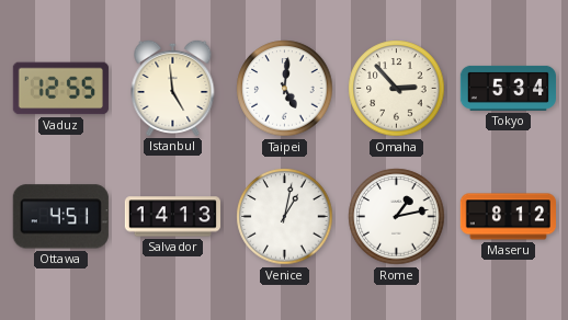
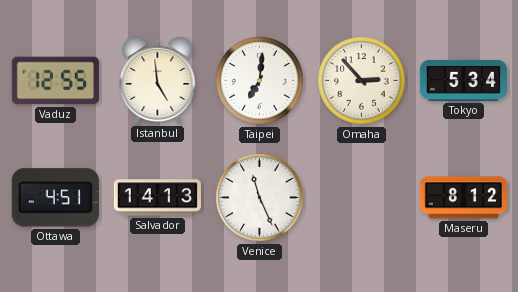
Taipei: 5:01 -> 7:01 (260, 81)
Venice: 1:02 -> 11:26 (260, 198)
Rome: 1:13 -> none (397, 217)
